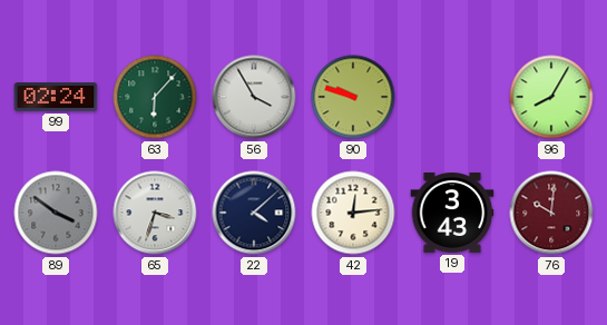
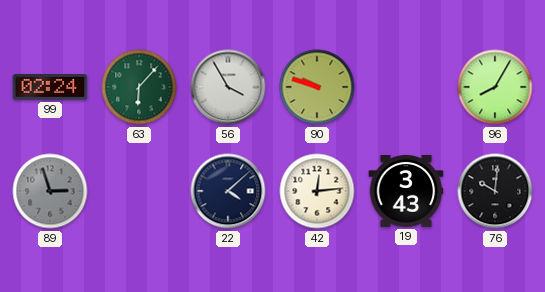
89: 3:51 -> 2:57 (50, 191)
65: 3:33 -> none (155, 213)
76 dial: burgundy -> black (495, 191)
